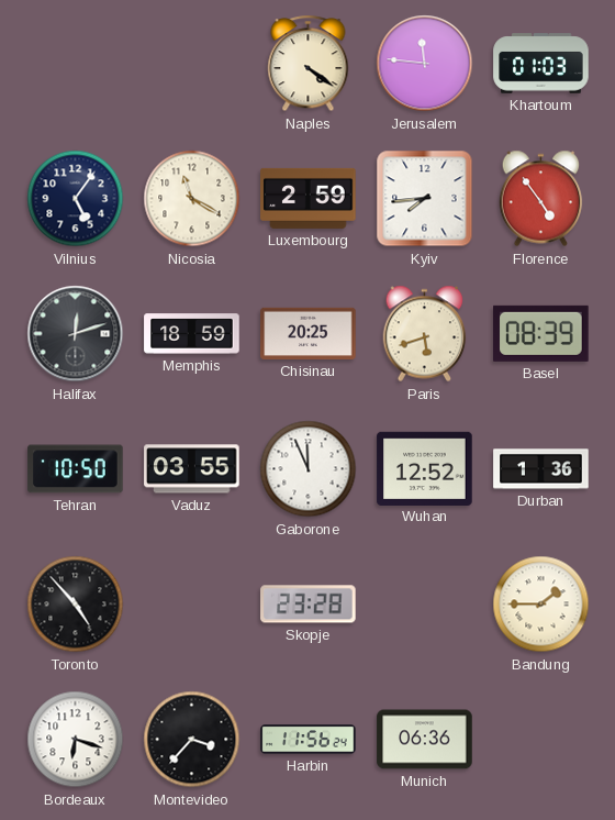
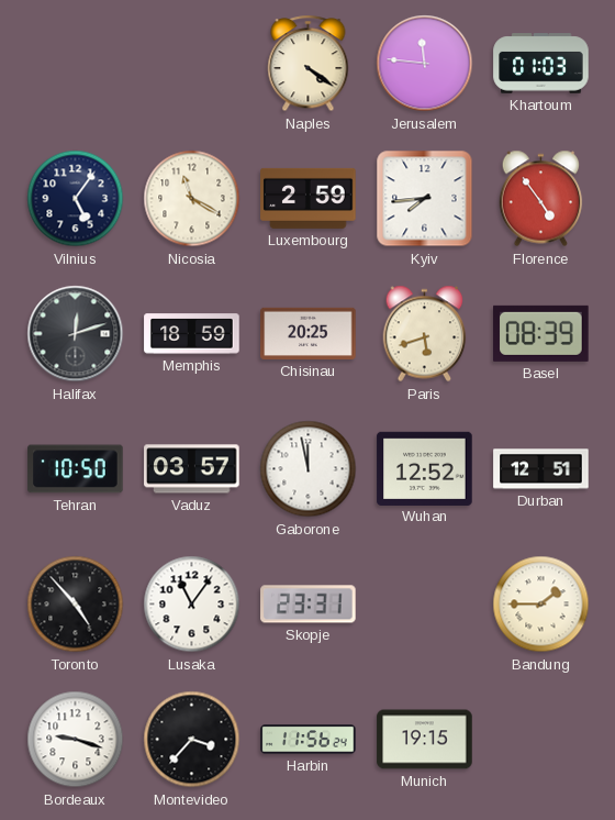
Vaduz: 03:55 -> 03:57 (192, 469)
Gaborone: 11:56 -> 11:58 (309, 469)
Durban: 1:36 -> 12:51 (541, 469)
Lusaka: none -> 11:06 (192, 605)
Skopje: 23:28 -> 23:31 (309, 605)
Bordeaux: 6:18 -> 9:18 (76, 740)
Munich: 06:36 -> 19:15 (425, 740)
